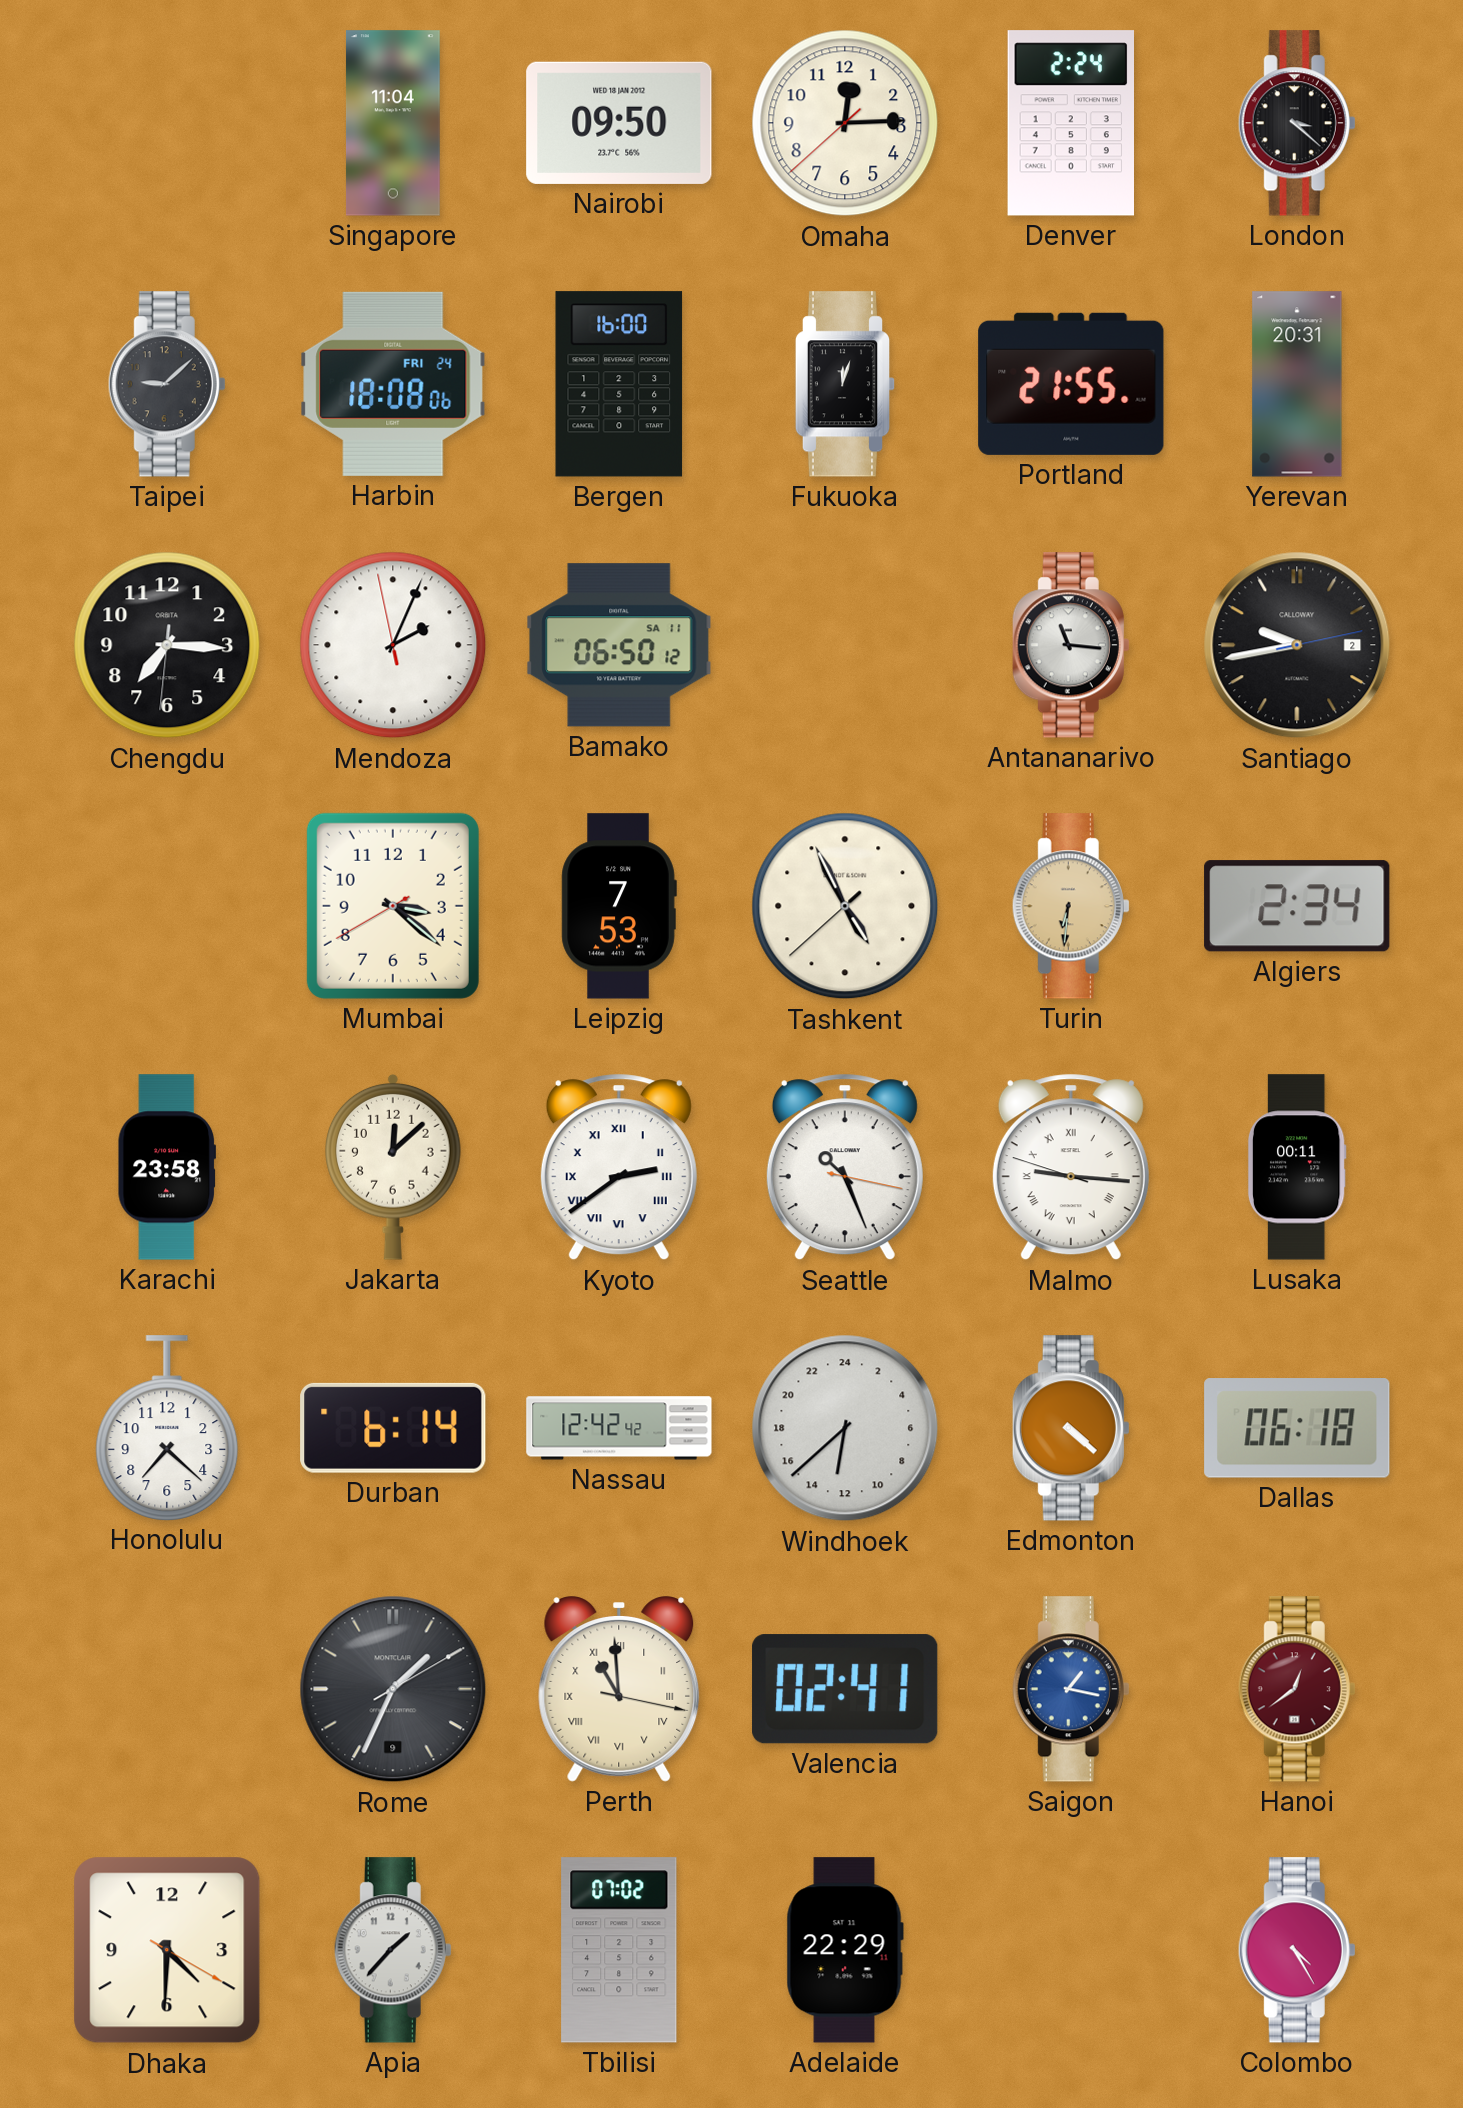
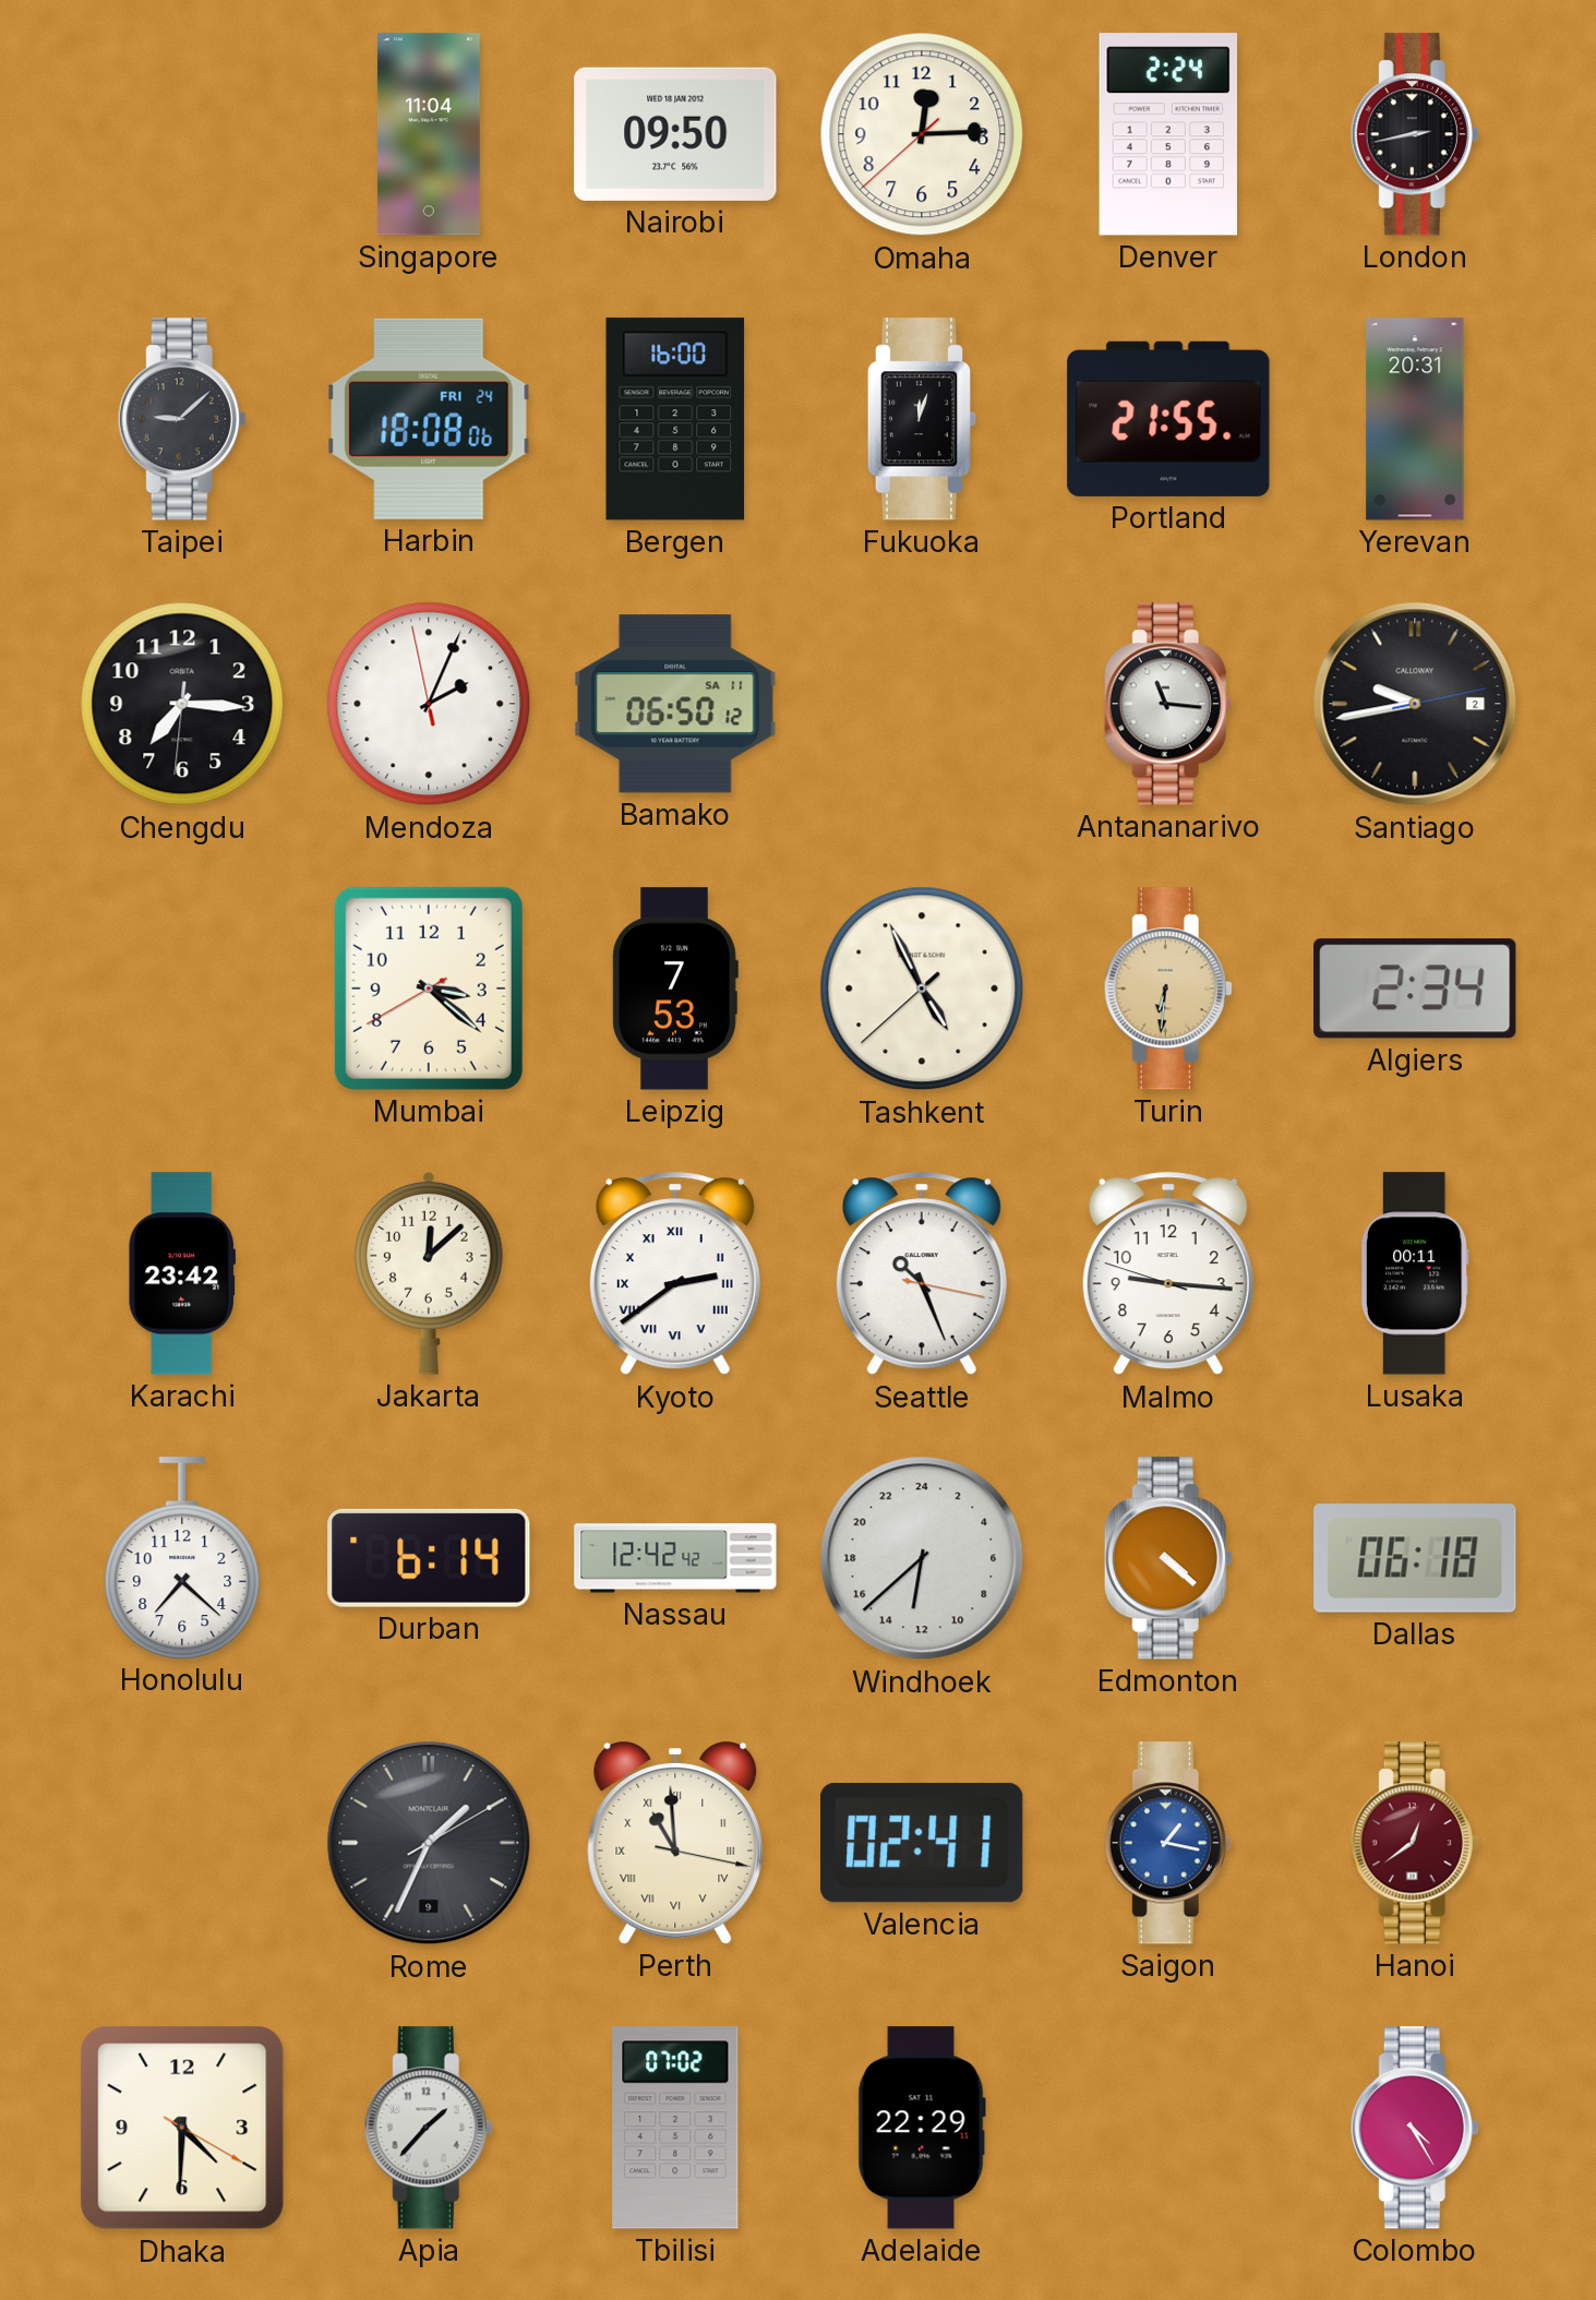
London: 3:22 -> 2:43 (1415, 134)
Karachi: 23:58 -> 23:42 (182, 1273)
Malmo numerals: Roman -> Arabic (1168, 1273)
